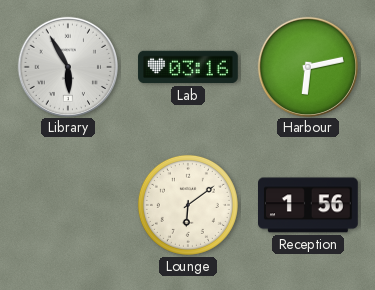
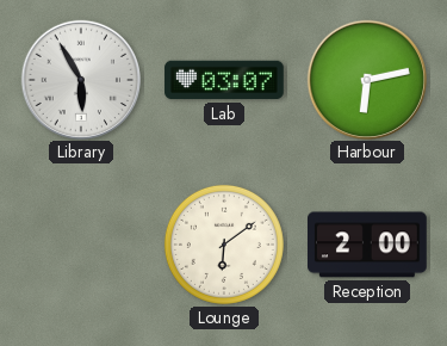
Lab: 03:16 -> 03:07 (224, 80)
Reception: 1:56 -> 2:00 (368, 245)
